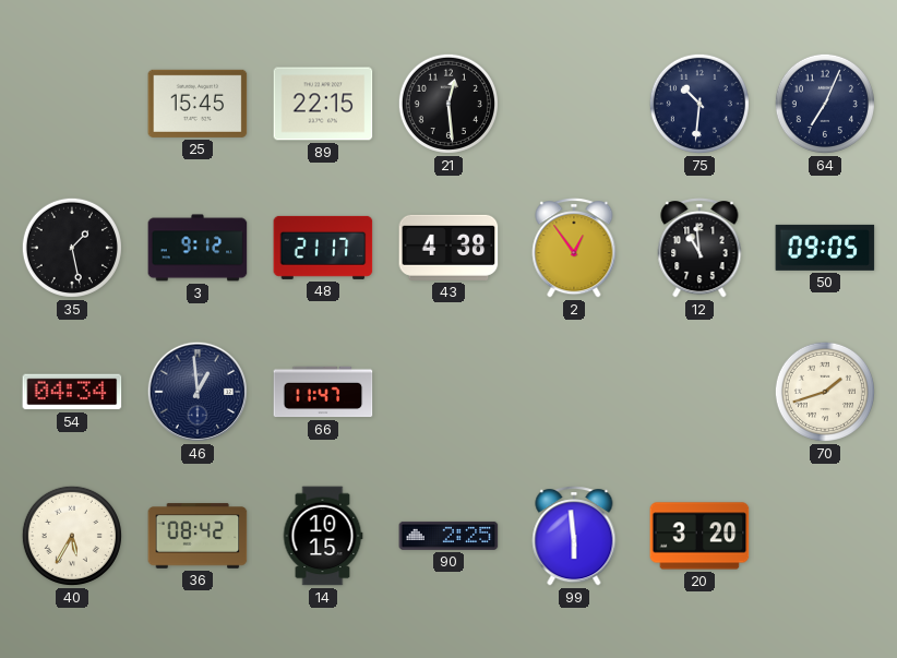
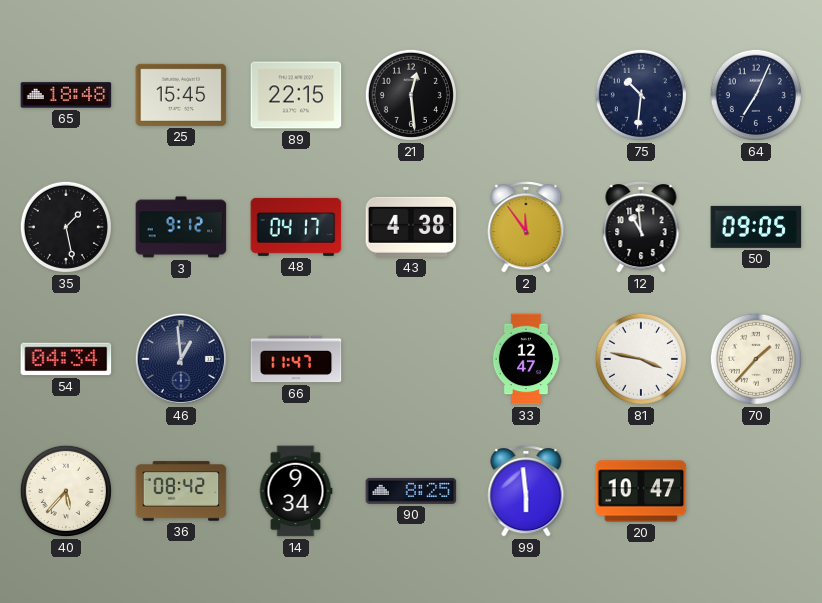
65: none -> 18:48 (66, 95)
48: 21:17 -> 04:17 (296, 227)
2: 12:54 -> 11:54 (526, 227)
33: none -> 12:47 (525, 359)
81: none -> 3:47 (641, 359)
70: 1:42 -> 1:37 (756, 359)
40: 5:35 -> 5:37 (66, 491)
14: 10:15 -> 9:34 (296, 491)
90: 2:25 -> 8:25 (411, 491)
20: 3:20 -> 10:47 (641, 491)
